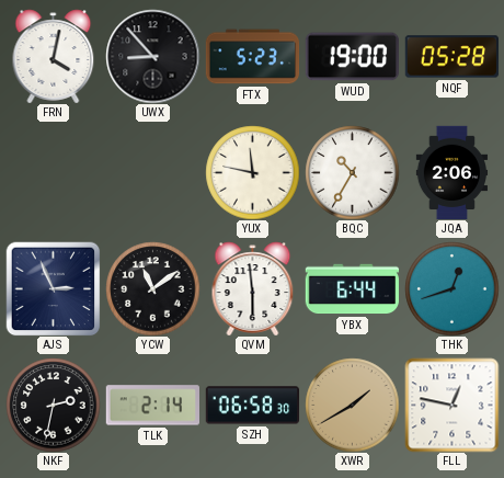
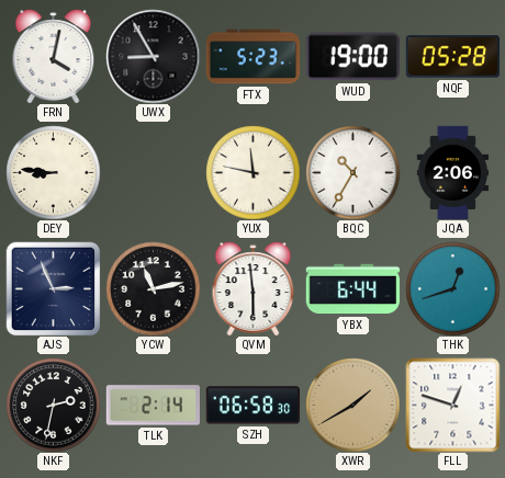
UWX: 8:53 -> 8:55 (153, 56)
DEY: none -> 8:46 (53, 172)
YCW: 11:09 -> 11:13 (153, 288)
FLL: 12:47 -> 12:48 (452, 405)
